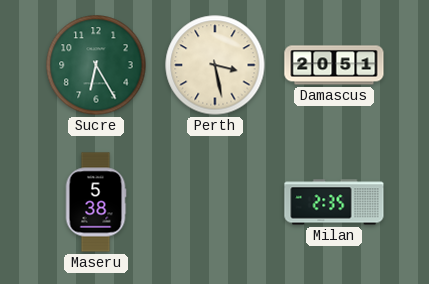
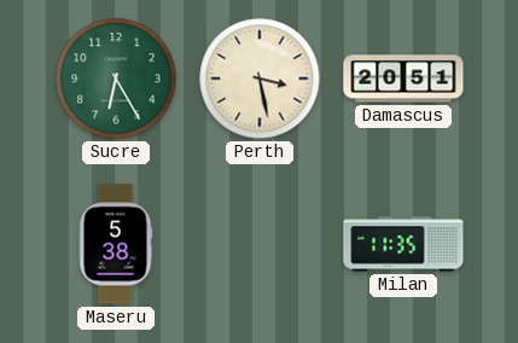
Milan: 2:35 -> 11:35 (403, 244)
